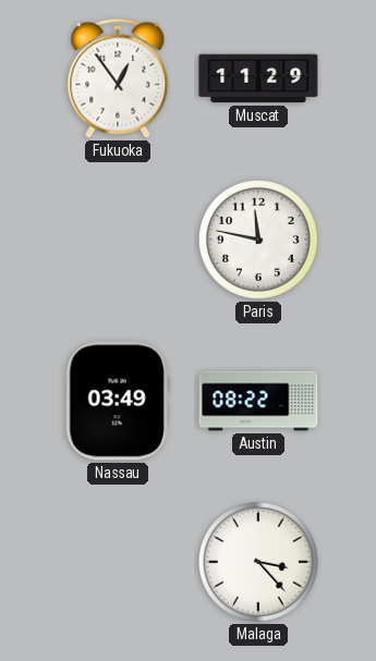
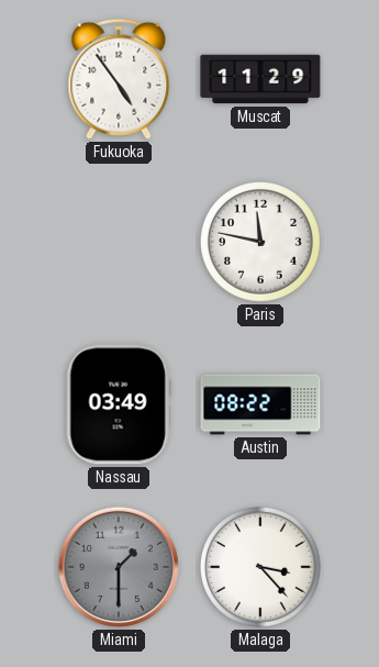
Fukuoka: 12:54 -> 4:54 (119, 79)
Miami: none -> 1:30 (119, 567)
